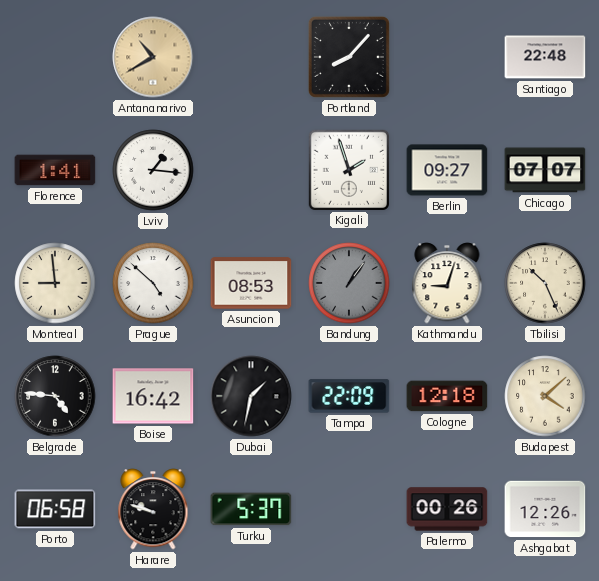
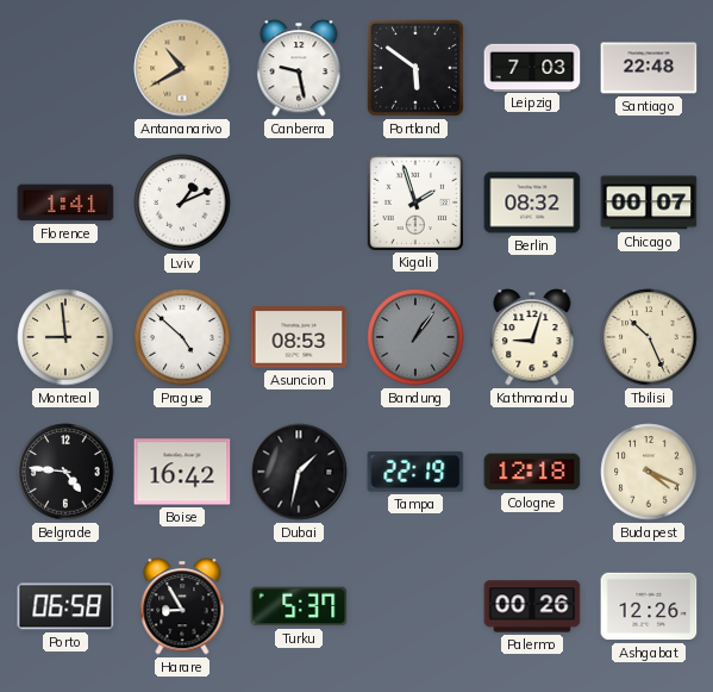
Canberra: none -> 9:28 (299, 68)
Portland: 8:07 -> 5:51 (415, 68)
Leipzig: none -> 7:03 (532, 67)
Lviv: 1:16 -> 1:11 (182, 202)
Berlin: 09:27 -> 08:32 (532, 202)
Chicago: 07:07 -> 00:07 (649, 202)
Tampa: 22:09 -> 22:19 (415, 472)
Budapest: 4:08 -> 4:19 (649, 472)
Harare: 9:48 -> 8:55 (182, 606)
